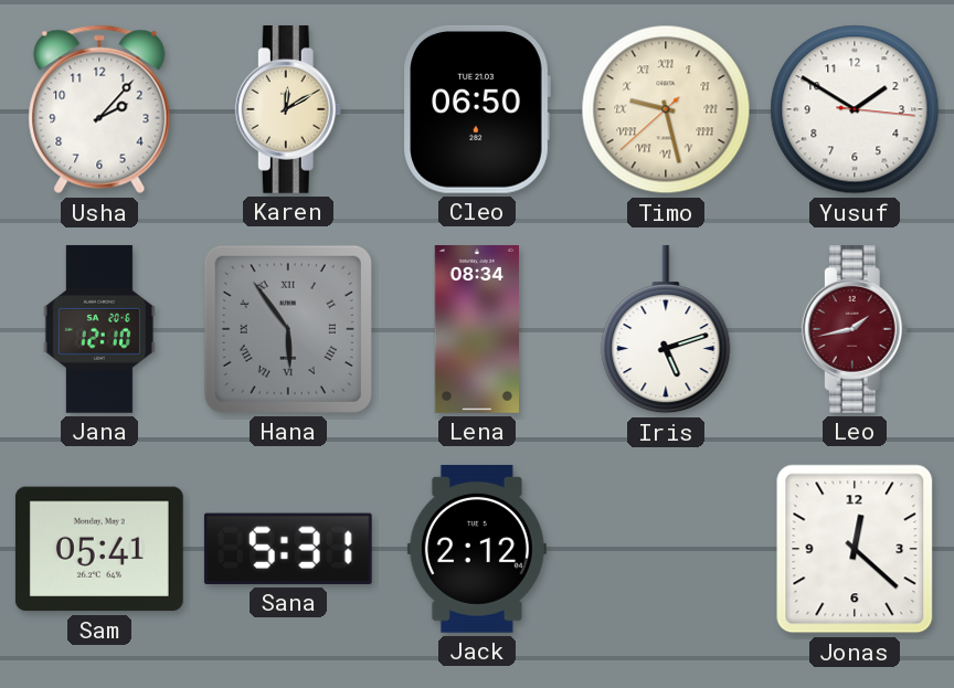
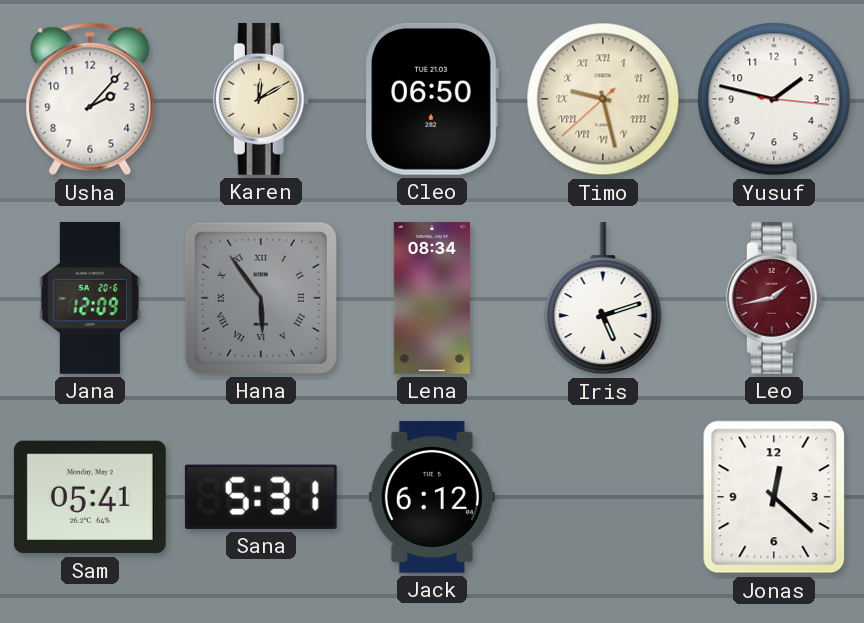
Yusuf: 1:50 -> 1:47 (774, 99)
Jana: 12:10 -> 12:09 (90, 298)
Jack: 2:12 -> 6:12 (432, 497)
